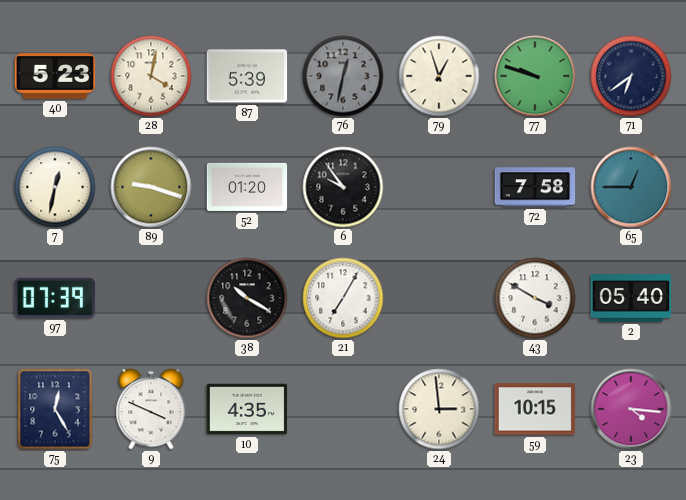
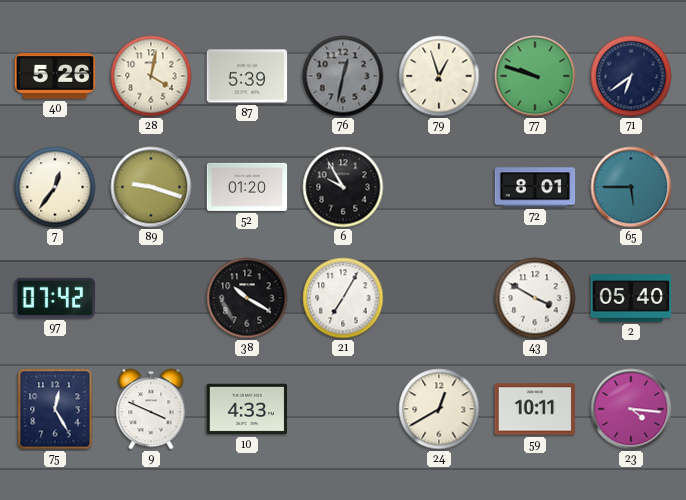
40: 5:23 -> 5:26 (55, 76)
7: 12:32 -> 12:36 (55, 187)
6: 9:54 -> 9:55 (343, 187)
72: 7:58 -> 8:01 (535, 187)
65: 12:45 -> 5:45 (631, 187)
97: 07:39 -> 07:42 (55, 298)
10: 4:35 -> 4:33 (247, 409)
24: 2:59 -> 12:40 (439, 409)
59: 10:15 -> 10:11 (535, 409)
